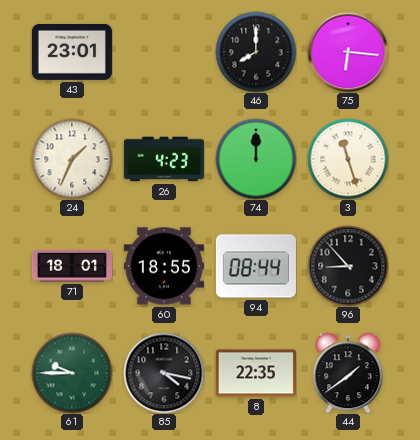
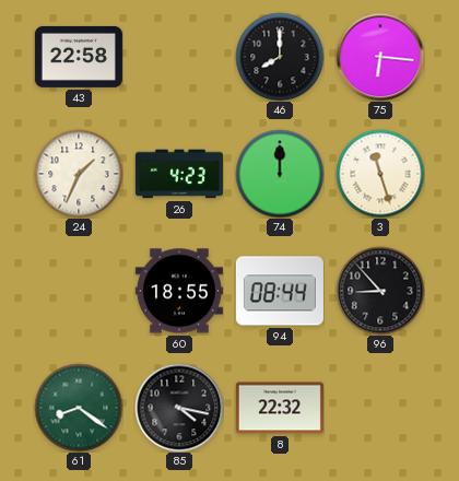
43: 23:01 -> 22:58 (79, 57)
71: 18:01 -> none (72, 267)
61: 9:45 -> 8:21 (79, 408)
8: 22:35 -> 22:32 (280, 408)
44: 1:39 -> none (348, 373)
